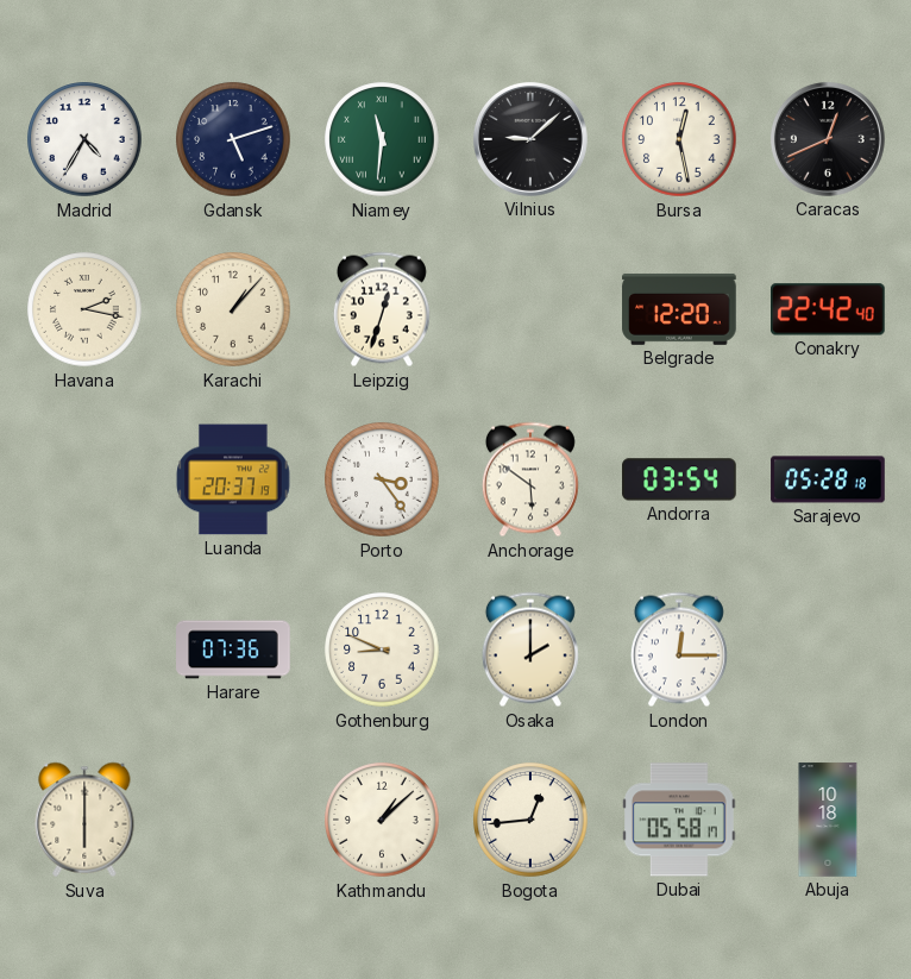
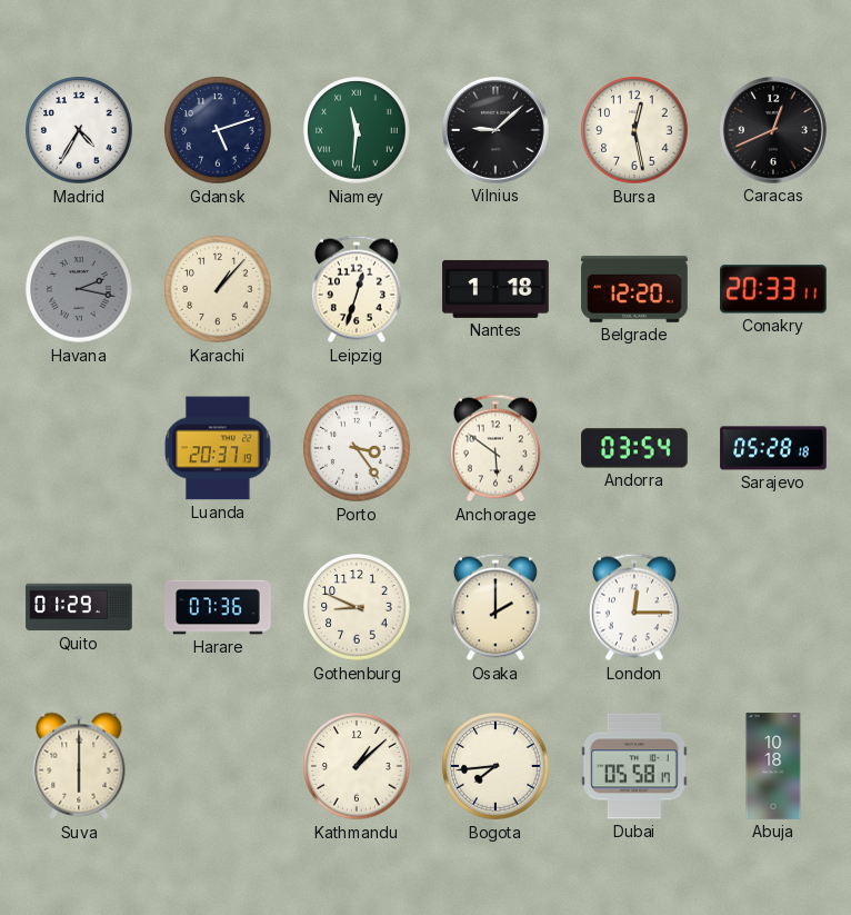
Havana dial: cream -> grey (79, 289)
Nantes: none -> 1:18 (495, 289)
Conakry: 22:42 -> 20:33 (774, 289)
Quito: none -> 01:29 (79, 607)
Bogota: 12:44 -> 7:44 (495, 766)
